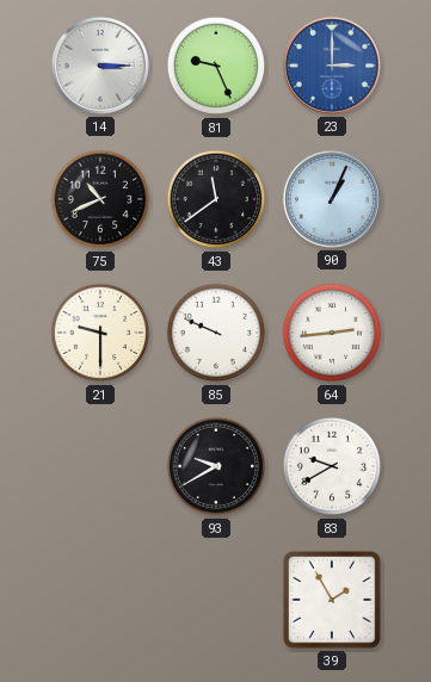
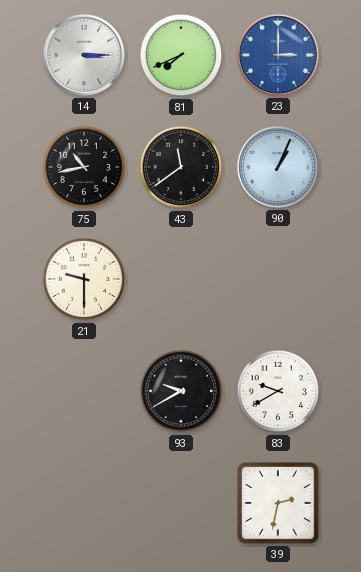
81: 9:26 -> 7:41 (181, 55)
75: 10:41 -> 10:43 (84, 167)
85: 9:49 -> none (216, 333)
64: 2:44 -> none (332, 333)
39: 1:55 -> 2:32 (278, 503)
